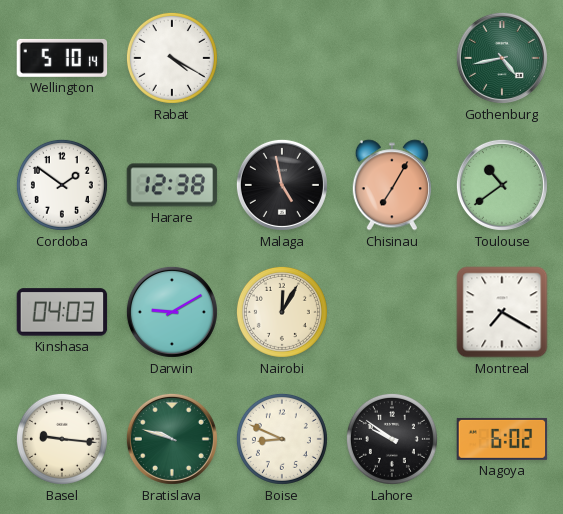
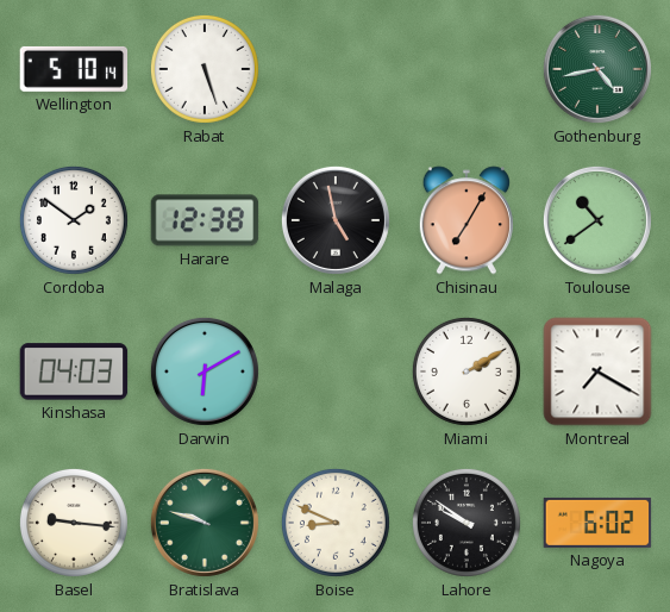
Rabat: 4:20 -> 5:27 (205, 69)
Darwin: 9:10 -> 6:10 (205, 371)
Nairobi: 12:05 -> none (282, 312)
Miami: none -> 2:10 (467, 371)
